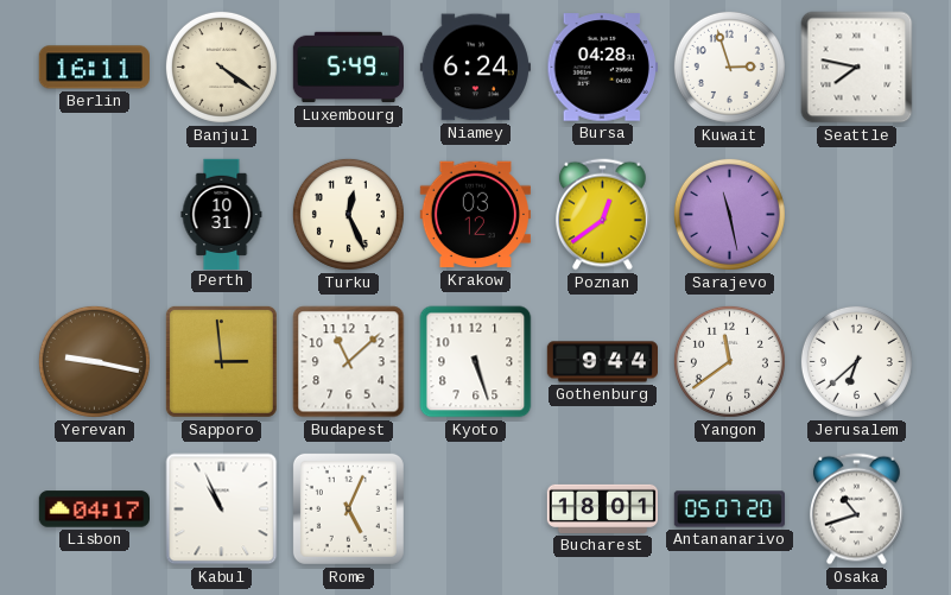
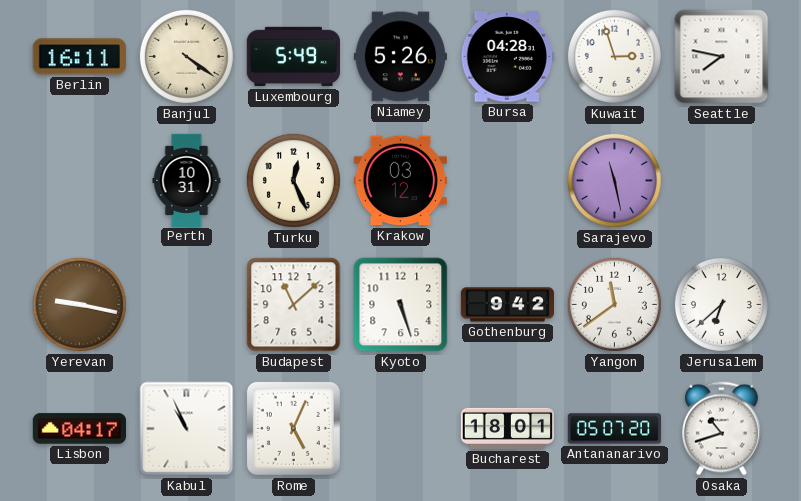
Niamey: 6:24 -> 5:26 (400, 57)
Poznan: 12:39 -> none (603, 215)
Sapporo: 2:59 -> none (221, 361)
Gothenburg: 9:44 -> 9:42 (507, 305)
